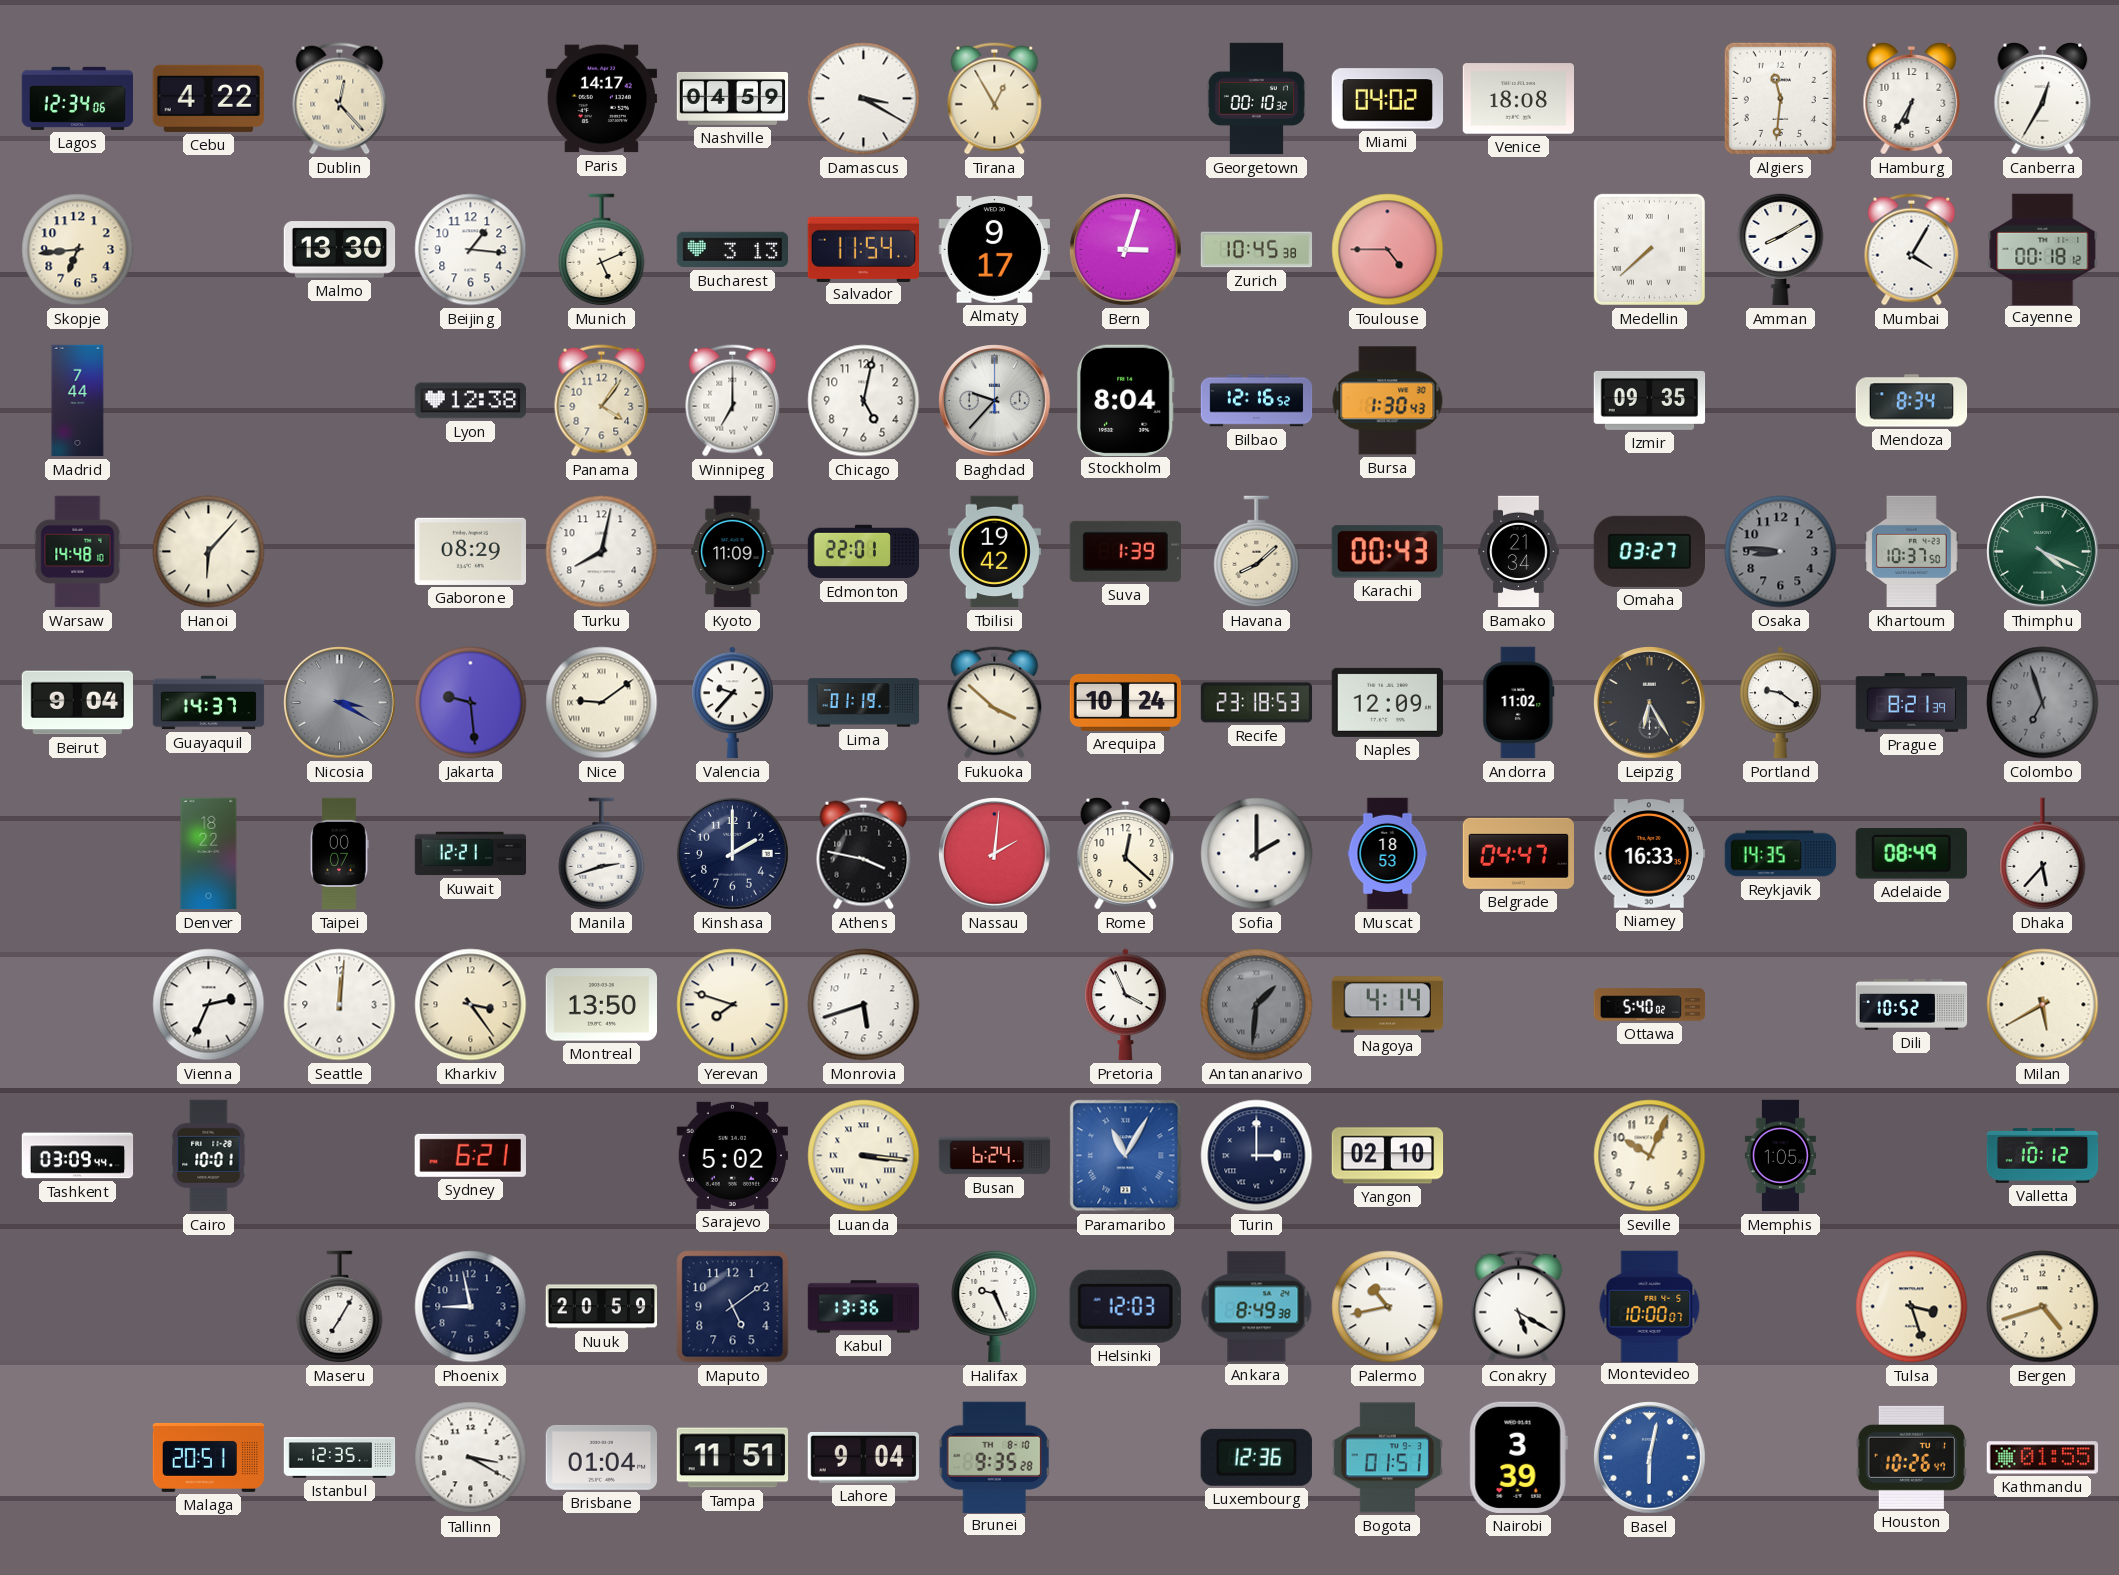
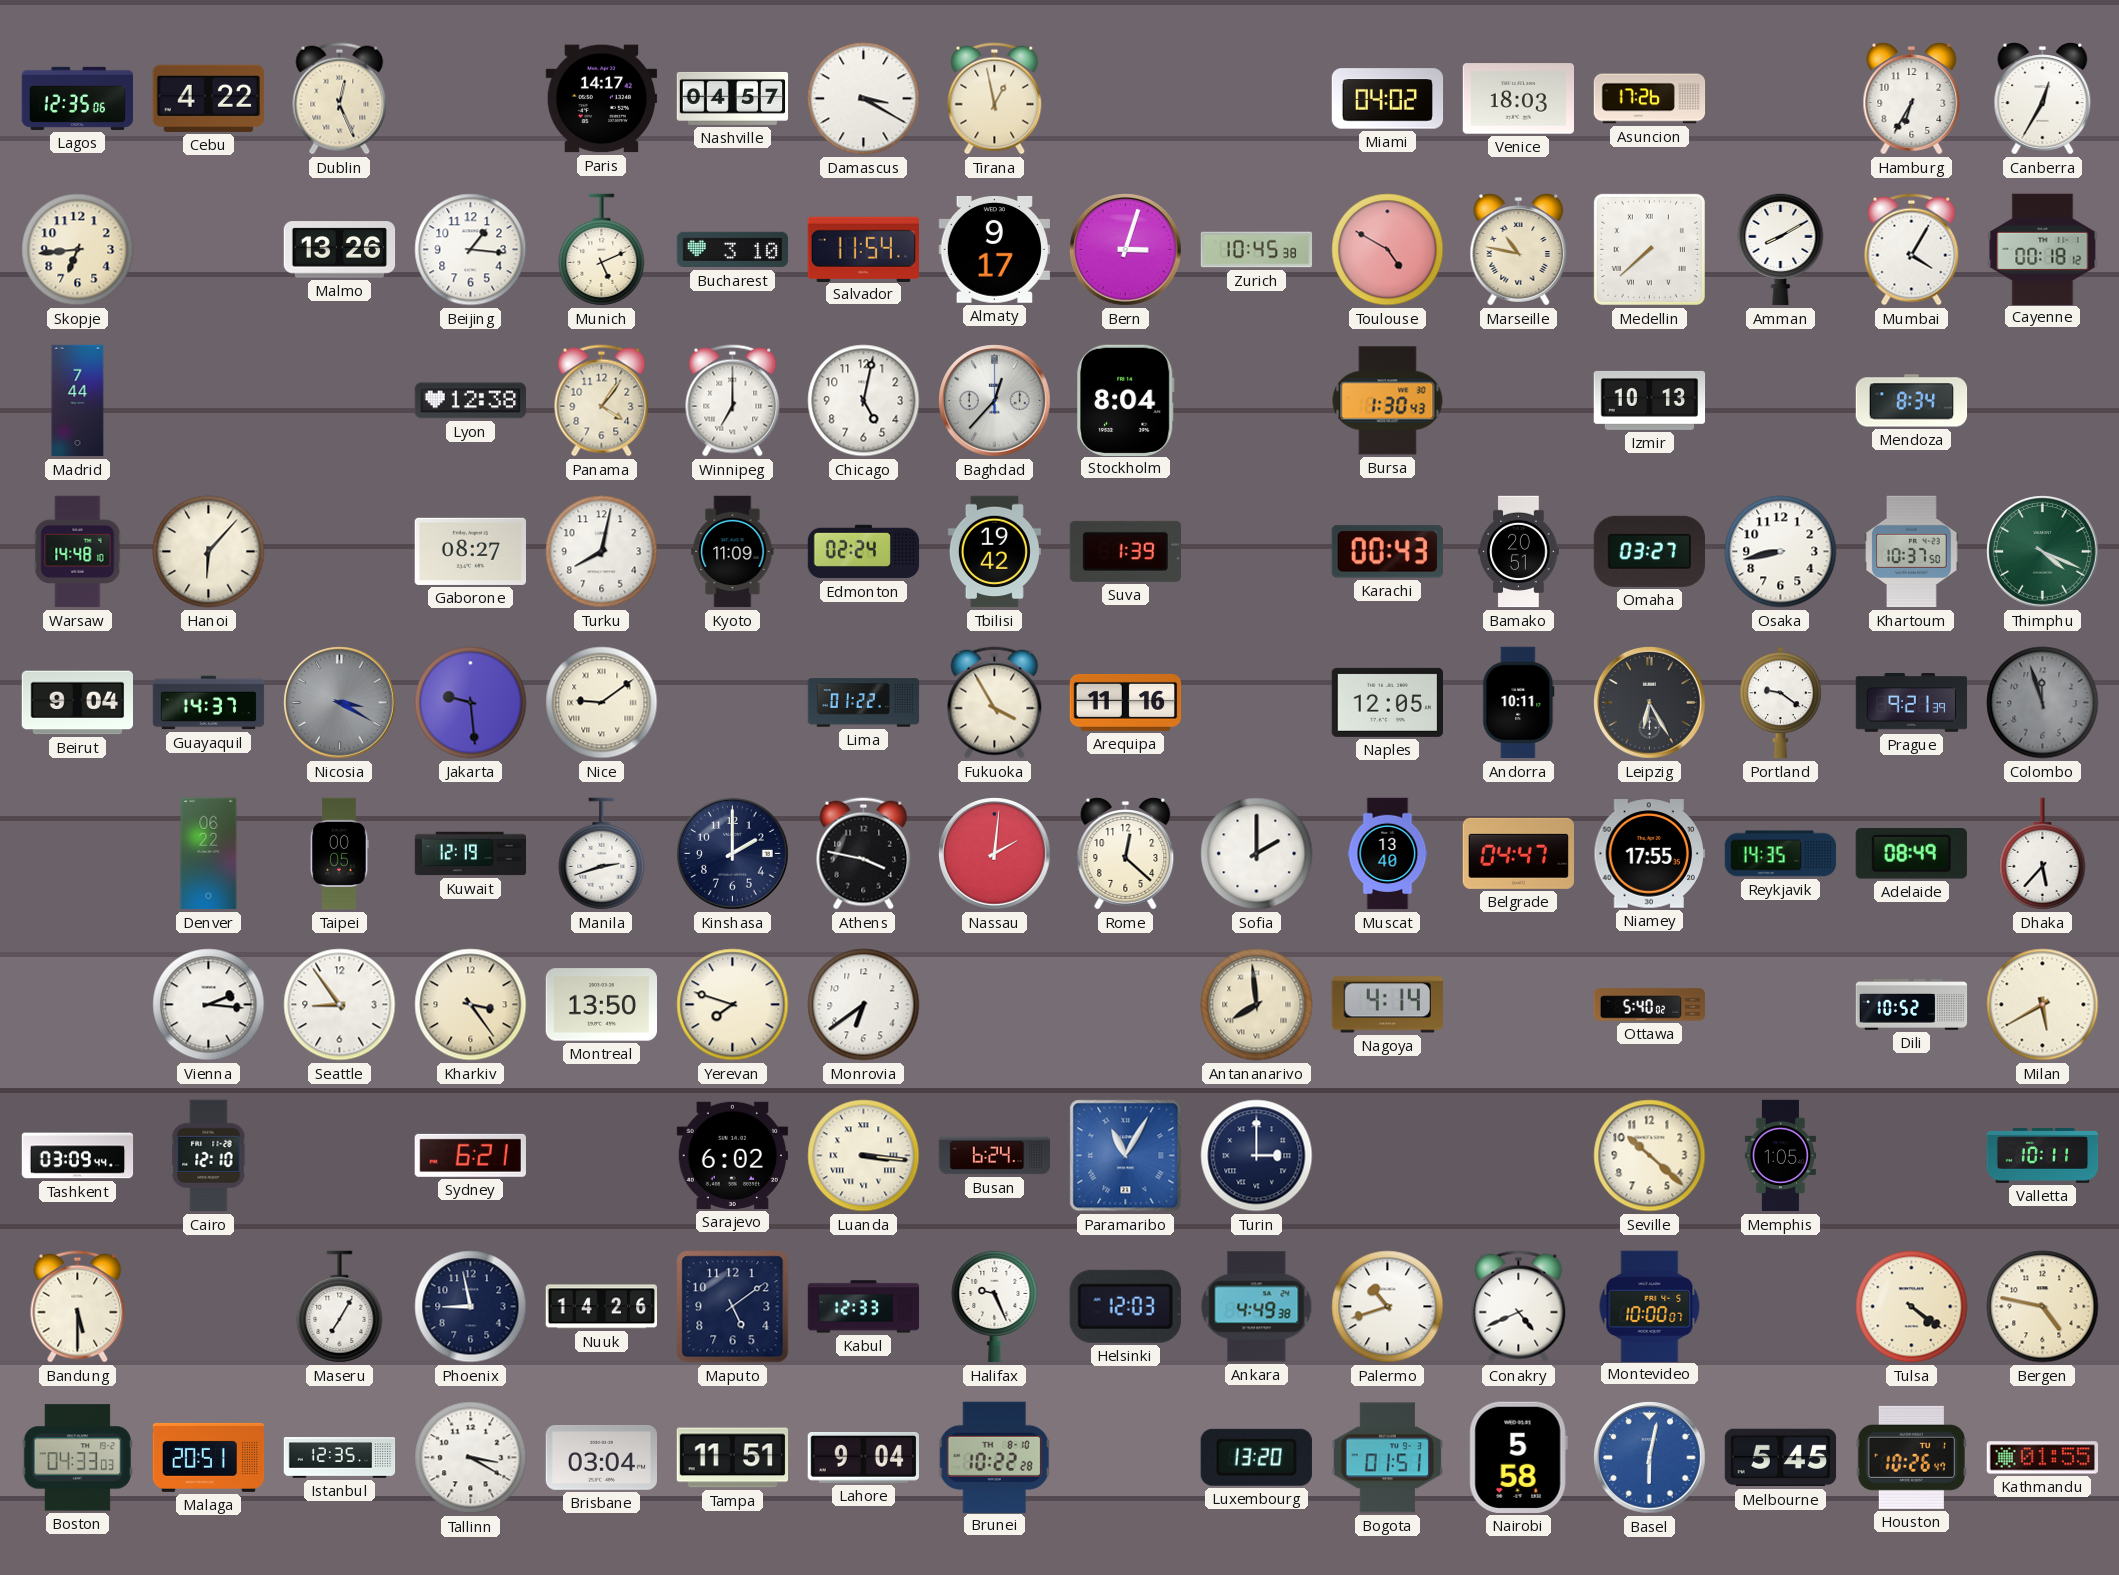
Lagos: 12:34 -> 12:35 (78, 98)
Dublin: 12:23 -> 12:26 (340, 99)
Nashville: 04:59 -> 04:57 (733, 98)
Tirana: 12:55 -> 12:58 (995, 99)
Georgetown: 00:10 -> none (1256, 99)
Venice: 18:08 -> 18:03 (1518, 99)
Asuncion: none -> 17:26 (1650, 99)
Algiers: 11:31 -> none (1780, 98)
Malmo: 13:30 -> 13:26 (340, 250)
Bucharest: 3:13 -> 3:10 (733, 250)
Toulouse: 4:45 -> 4:50 (1388, 250)
Marseille: none -> 10:47 (1519, 250)
Baghdad: 9:37 -> 12:37 (995, 401)
Bilbao: 12:16 -> none (1257, 401)
Izmir: 09:35 -> 10:13 (1650, 400)
Gaborone: 08:29 -> 08:27 (470, 551)
Edmonton: 22:01 -> 02:24 (864, 552)
Havana: 8:08 -> none (1257, 552)
Bamako: 21:34 -> 20:51 (1519, 552)
Osaka: 8:46 -> 8:43 (1781, 552)
Osaka dial: grey -> white (1781, 552)
Valencia: 9:37 -> none (733, 703)
Lima: 01:19 -> 01:22 (864, 703)
Fukuoka: 3:52 -> 3:55 (995, 703)
Arequipa: 10:24 -> 11:16 (1126, 702)
Recife: 23:18 -> none (1257, 703)
Naples: 12:09 -> 12:05 (1387, 702)
Andorra: 11:02 -> 10:11 (1519, 703)
Prague: 8:21 -> 9:21 (1912, 703)
Colombo: 6:57 -> 11:57 (2043, 703)
Denver: 18:22 -> 06:22 (209, 854)
Taipei: 00:07 -> 00:05 (339, 854)
Kuwait: 12:21 -> 12:19 (471, 854)
Muscat: 18:53 -> 13:40 (1388, 854)
Niamey: 16:33 -> 17:55 (1650, 854)
Vienna: 2:34 -> 2:16 (209, 1005)
Seattle: 12:01 -> 8:54 (340, 1005)
Monrovia: 5:42 -> 6:39 (864, 1005)
Pretoria: 3:56 -> none (1126, 1005)
Antananarivo: 1:31 -> 7:59 (1257, 1005)
Antananarivo dial: grey -> cream (1257, 1005)
Cairo: 10:01 -> 12:10 (209, 1156)
Sarajevo: 5:02 -> 6:02 (732, 1155)
Yangon: 02:10 -> none (1388, 1156)
Seville: 10:04 -> 10:22 (1650, 1156)
Valletta: 10:12 -> 10:11 (2043, 1155)
Bandung: none -> 5:30 (78, 1307)
Nuuk: 20:59 -> 14:26 (601, 1307)
Kabul: 13:36 -> 12:33 (864, 1307)
Ankara: 8:49 -> 4:49 (1257, 1307)
Palermo: 10:43 -> 10:42 (1388, 1307)
Conakry: 5:20 -> 4:41 (1519, 1307)
Tulsa: 3:27 -> 4:21 (1912, 1307)
Bergen: 4:42 -> 4:47 (2043, 1307)
Boston: none -> 04:33 (77, 1458)
Brisbane: 01:04 -> 03:04 (602, 1458)
Brunei: 9:35 -> 10:22 (995, 1457)
Luxembourg: 12:36 -> 13:20 (1256, 1457)
Nairobi: 3:39 -> 5:58 (1518, 1457)
Melbourne: none -> 5:45 (1781, 1458)
